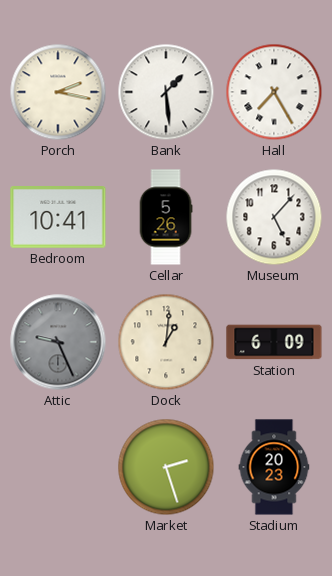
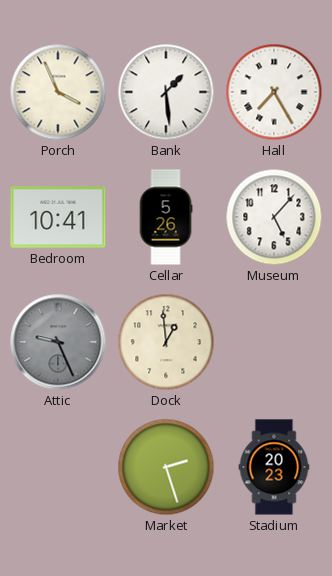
Porch: 2:17 -> 3:56 (58, 92)
Dock: 1:01 -> 12:59 (166, 342)
Station: 6:09 -> none (274, 342)
